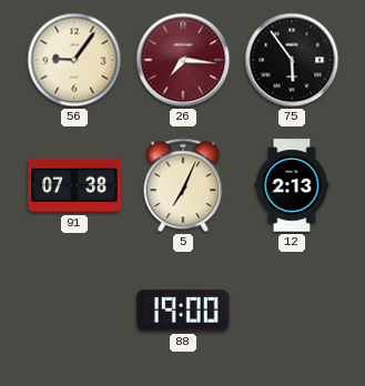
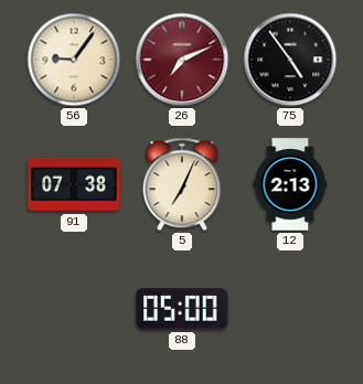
26: 7:16 -> 7:11 (182, 60)
75: 5:54 -> 4:54 (290, 60)
88: 19:00 -> 05:00 (182, 309)
